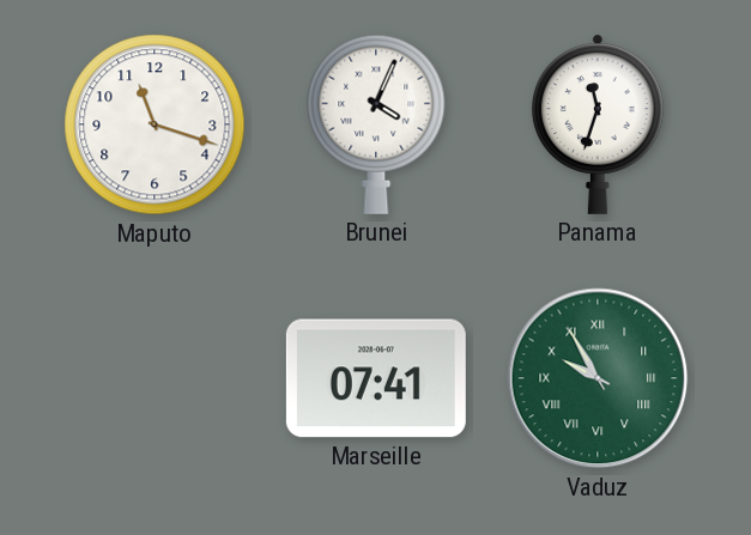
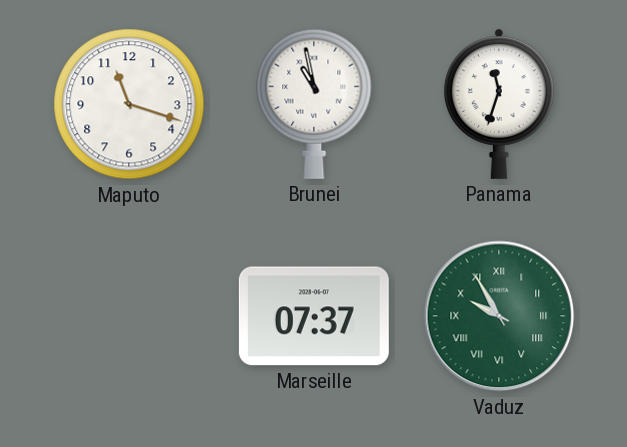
Brunei: 4:04 -> 10:58 (314, 104)
Marseille: 07:41 -> 07:37 (314, 316)
